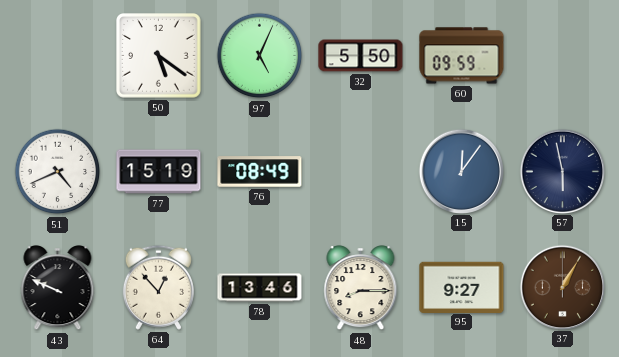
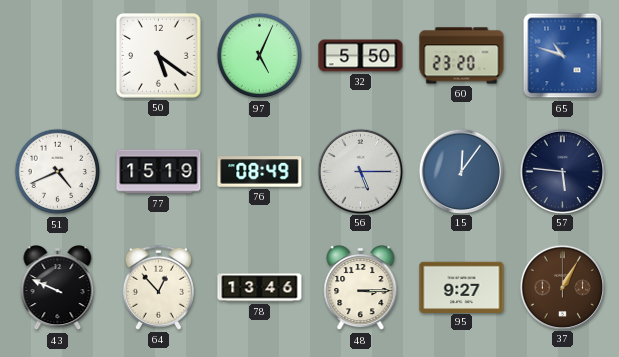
60: 09:59 -> 23:20 (462, 56)
65: none -> 10:48 (563, 56)
56: none -> 5:15 (360, 171)
57: 5:58 -> 5:46 (562, 171)
48: 8:15 -> 3:15 (361, 288)
